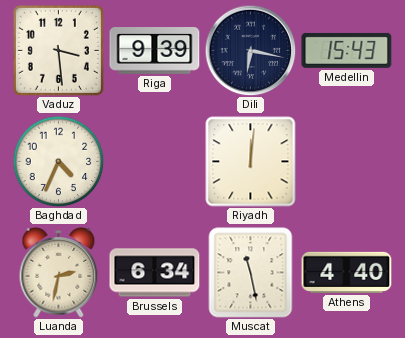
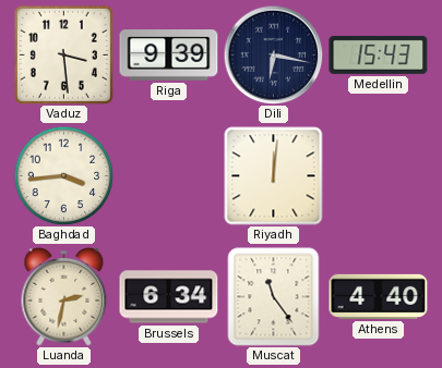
Baghdad: 4:34 -> 3:44 (63, 175)
Muscat: 11:28 -> 11:24 (274, 297)
